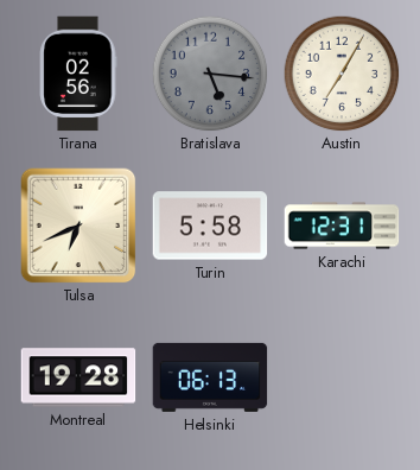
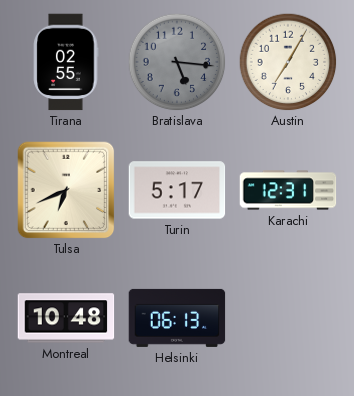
Tirana: 02:56 -> 02:55 (66, 62)
Turin: 5:58 -> 5:17 (177, 190)
Montreal: 19:28 -> 10:48 (66, 318)
